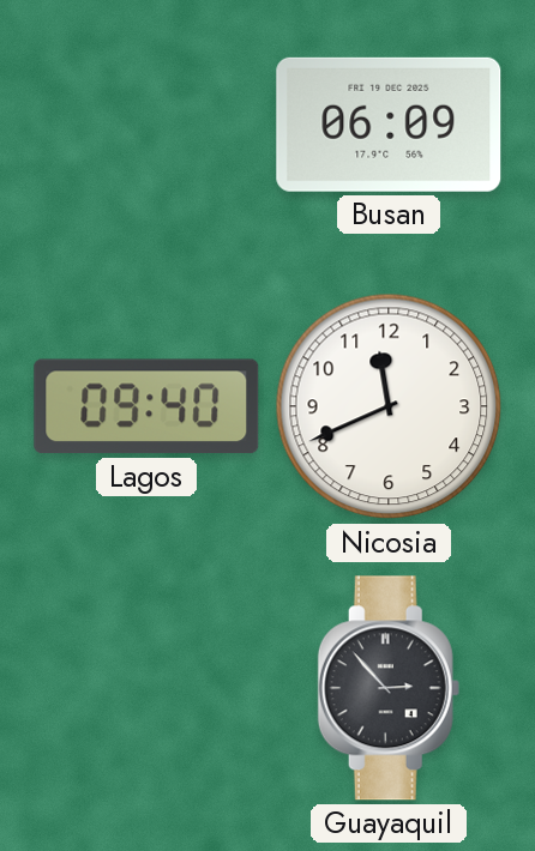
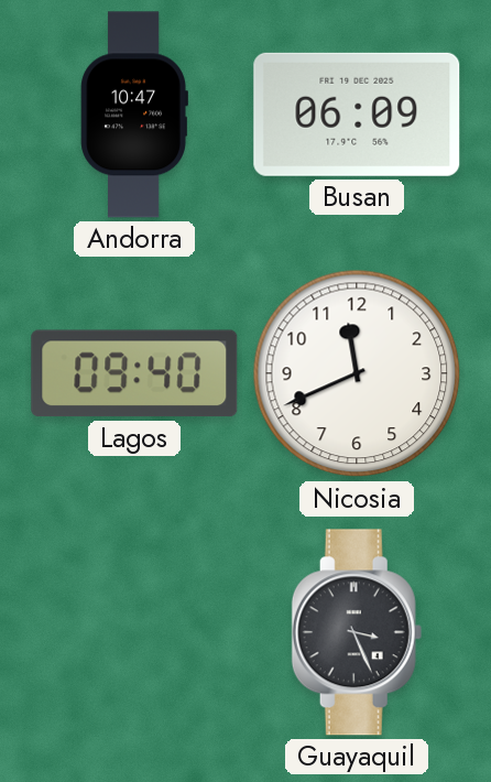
Andorra: none -> 10:47 (134, 115)
Guayaquil: 2:53 -> 3:26 (357, 632)
